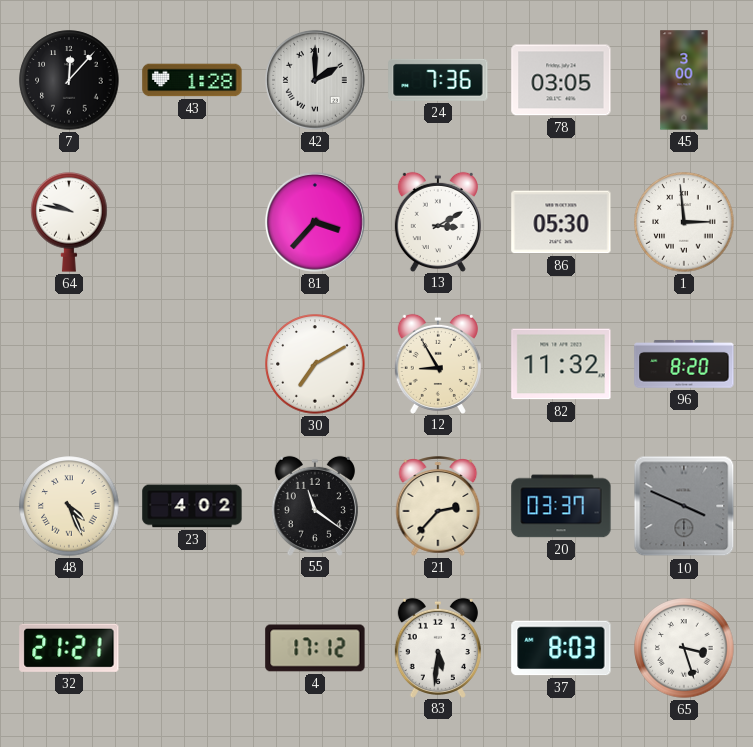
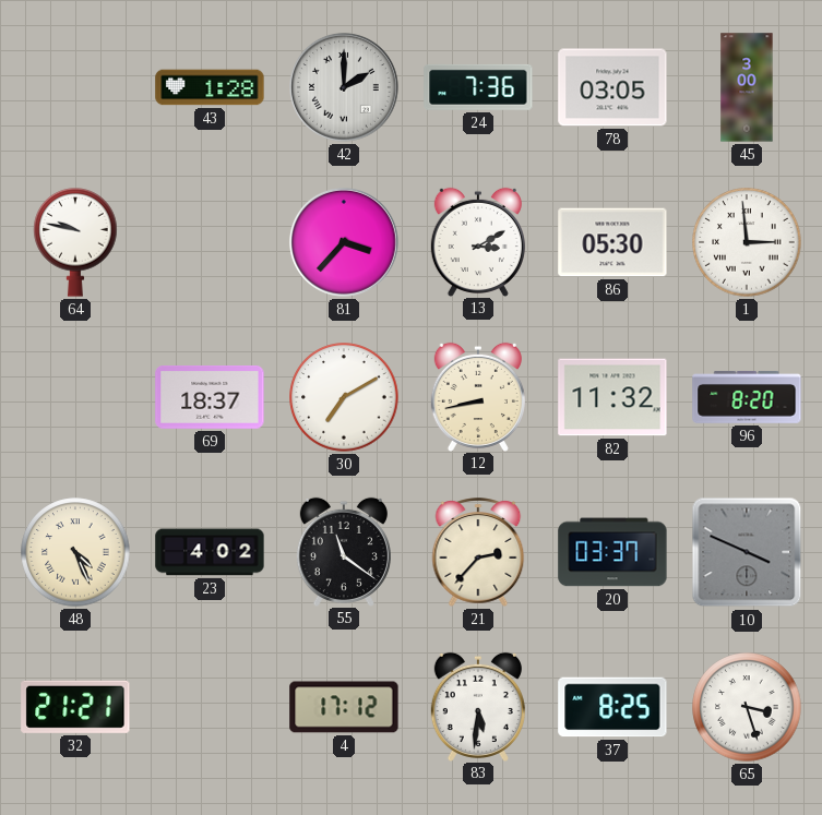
7: 12:07 -> none (69, 80)
69: none -> 18:37 (210, 398)
12: 8:55 -> 8:43 (478, 396)
37: 8:03 -> 8:25 (612, 707)
